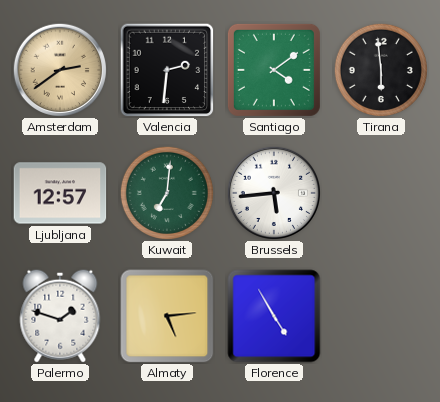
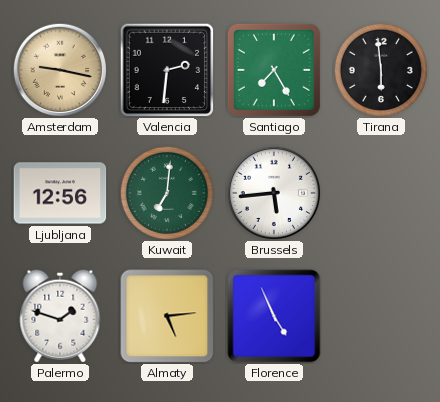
Amsterdam: 2:39 -> 9:17 (59, 69)
Santiago: 4:09 -> 7:25 (274, 70)
Ljubljana: 12:57 -> 12:56 (60, 193)
Florence: 4:55 -> 4:56 (274, 316)
